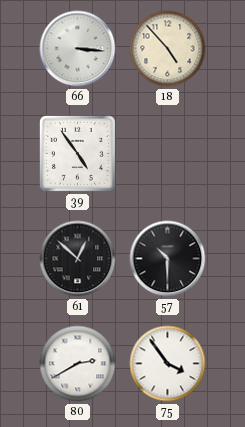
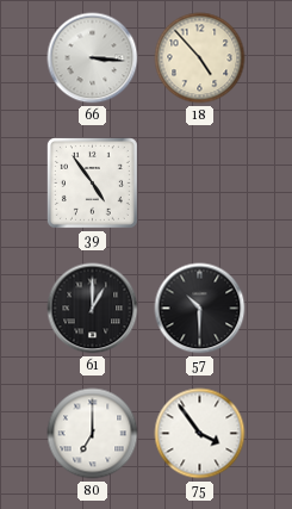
61: 12:52 -> 1:00 (93, 309)
80: 2:40 -> 7:00 (93, 434)
